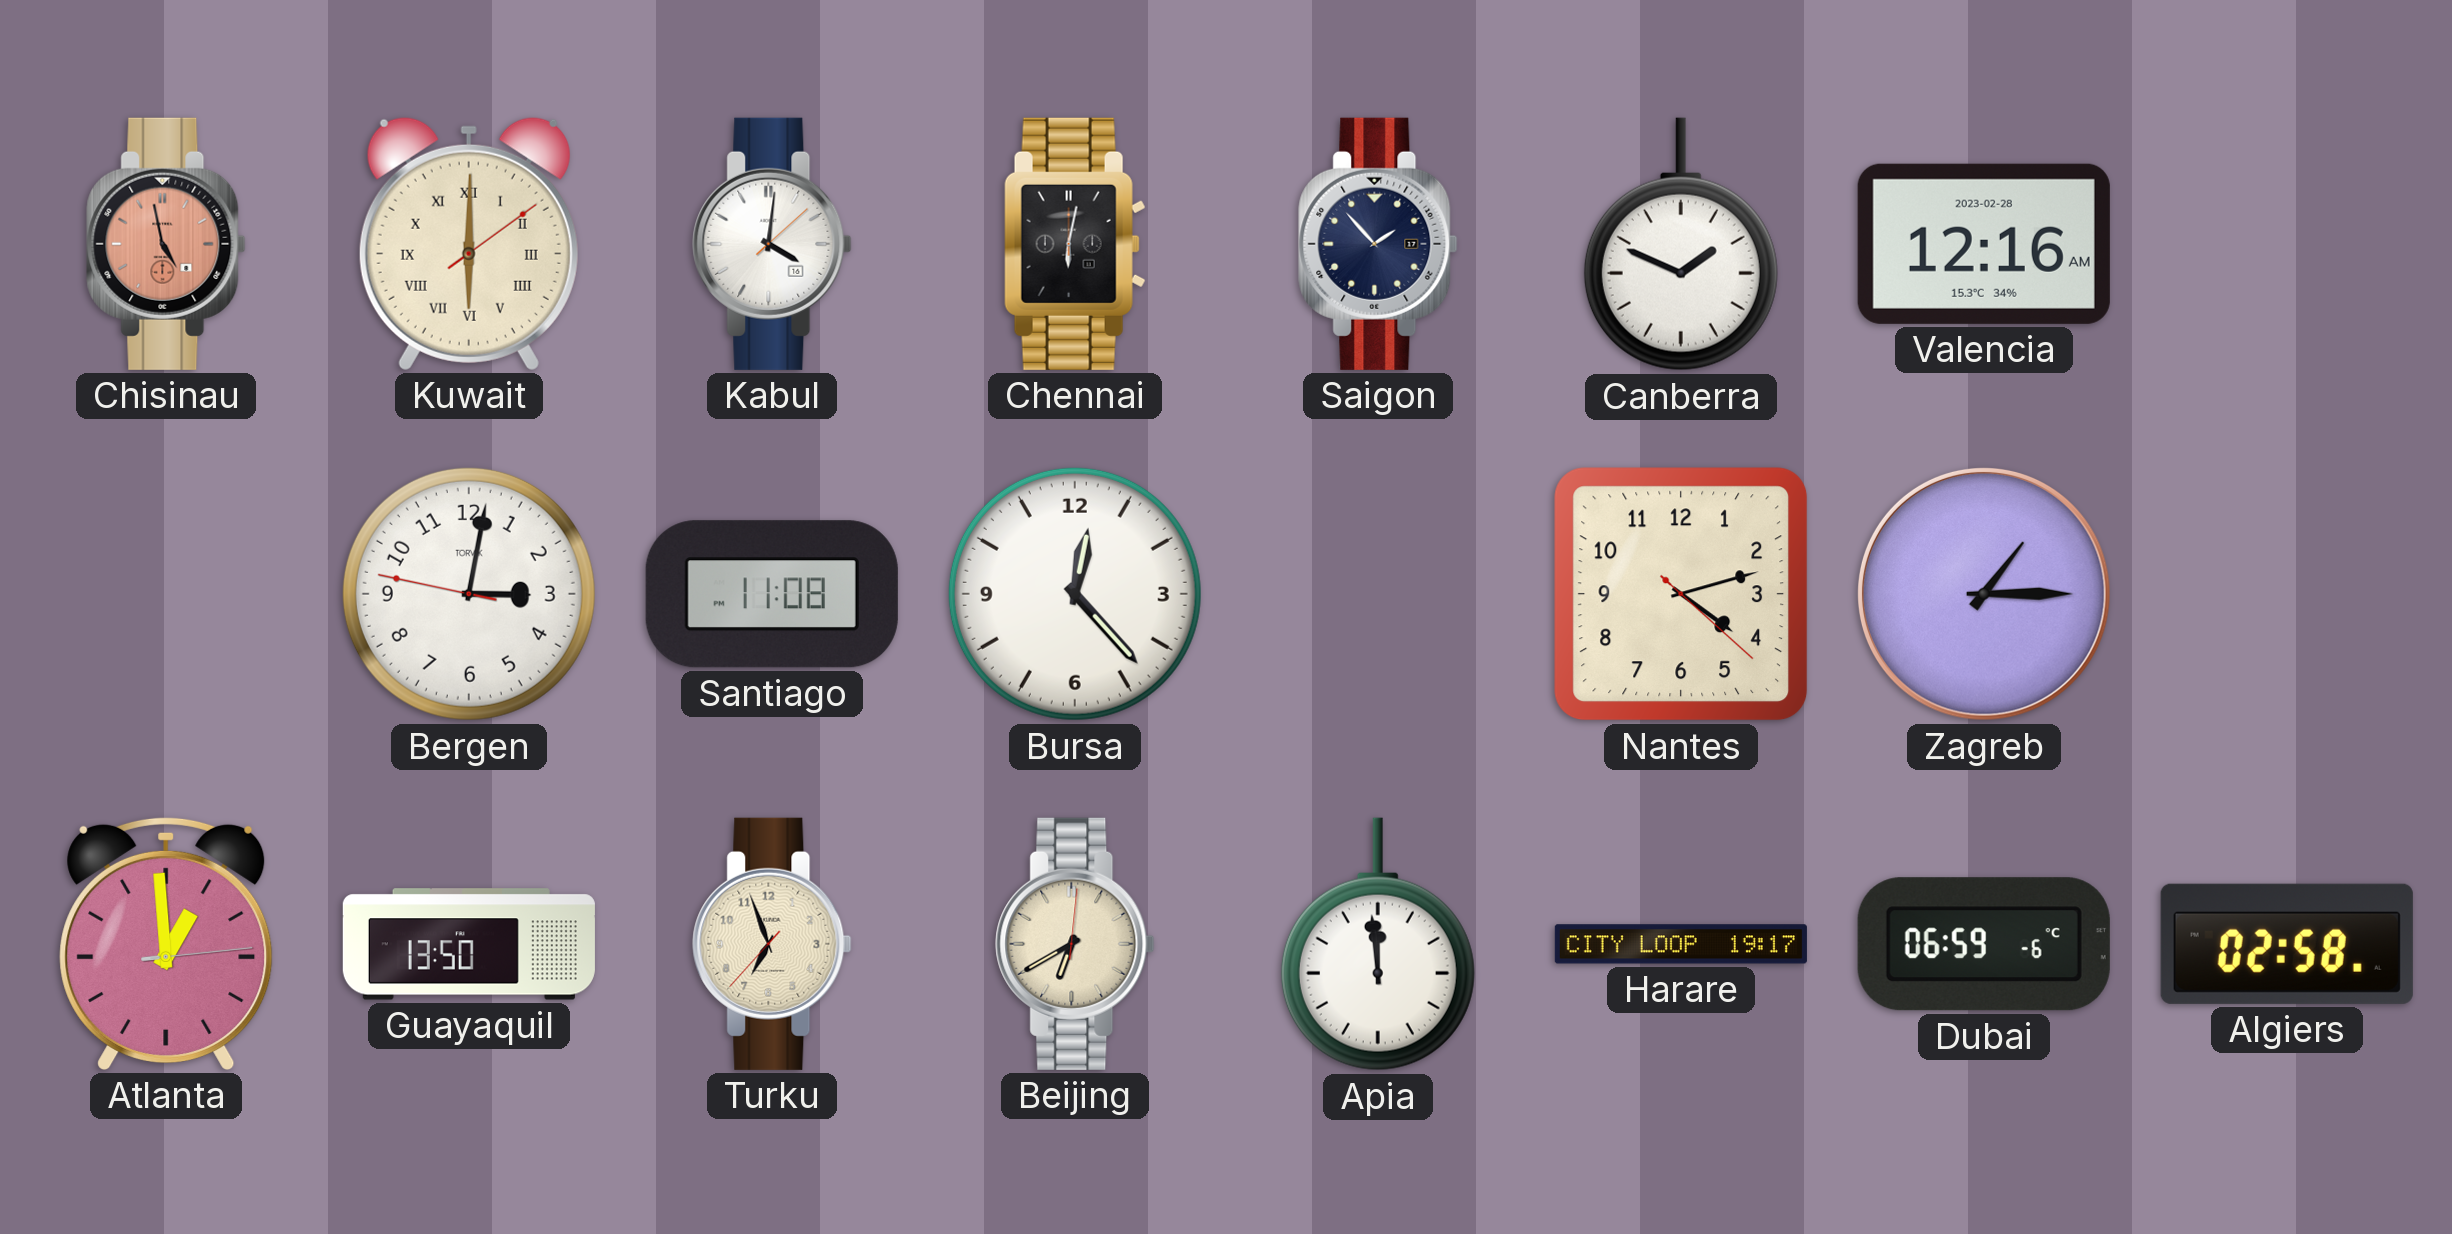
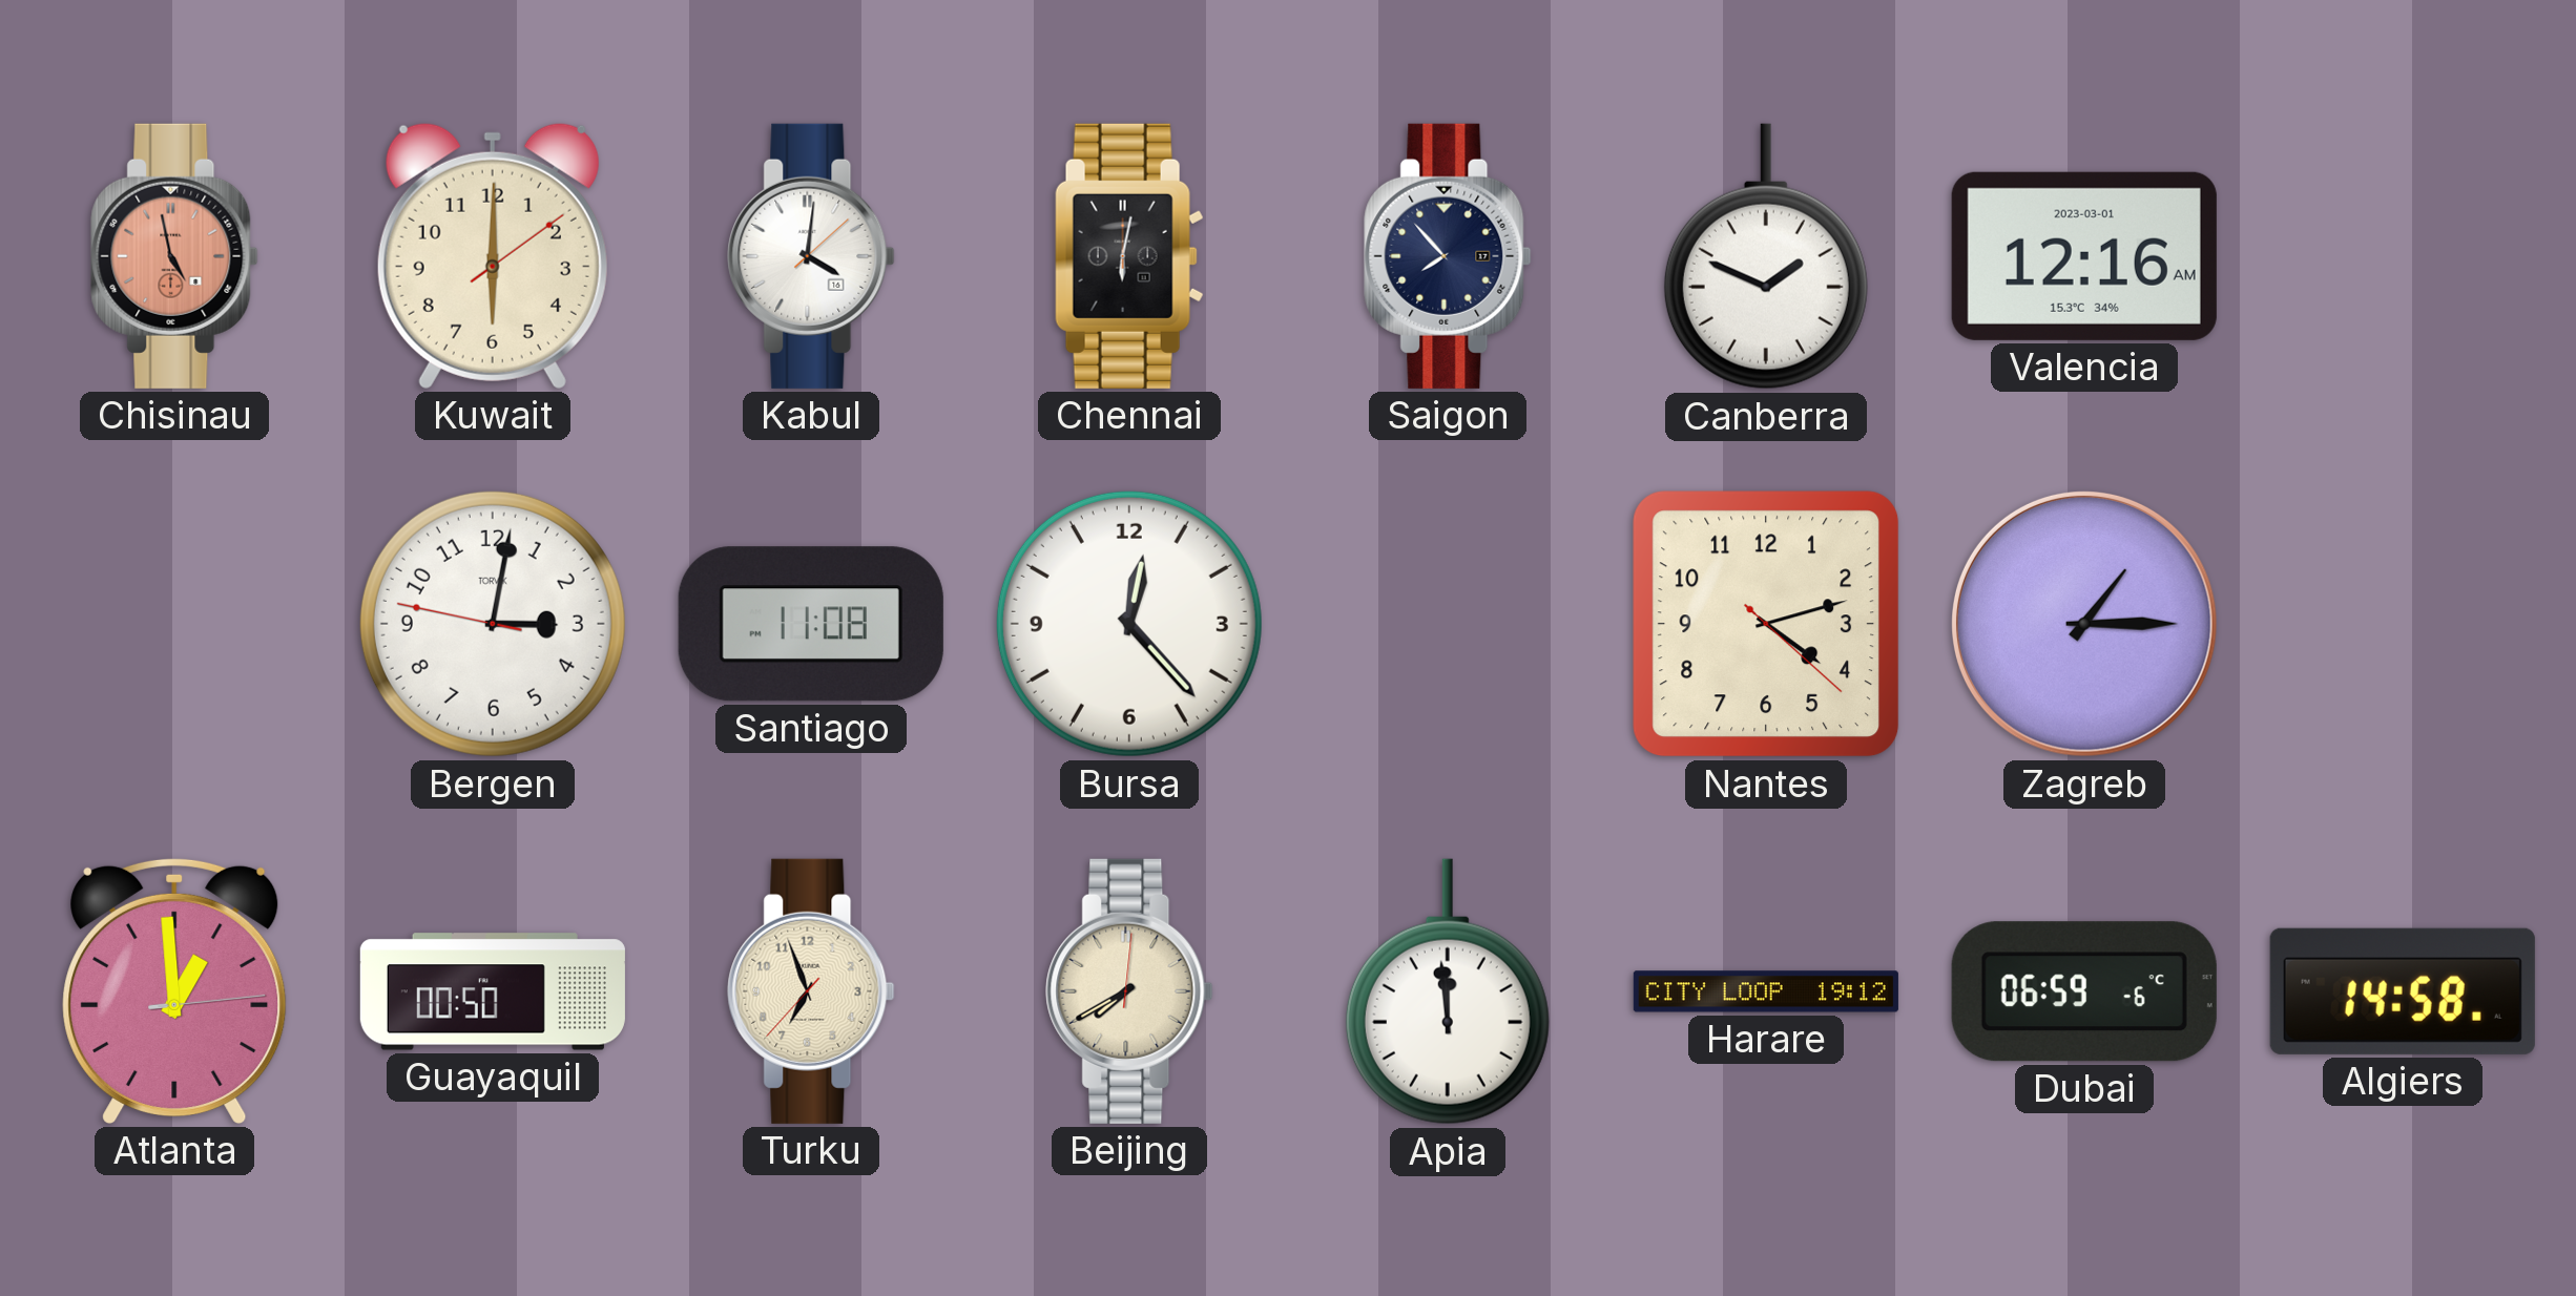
Kuwait numerals: Roman -> Arabic (493, 255)
Saigon: 1:53 -> 7:53 (1448, 256)
Valencia date: 2023-02-28 -> 2023-03-01 (2084, 256)
Guayaquil: 13:50 -> 00:50 (493, 991)
Beijing: 6:40 -> 7:40 (1129, 991)
Harare: 19:17 -> 19:12 (1766, 991)
Algiers: 02:58 -> 14:58 (2403, 991)
